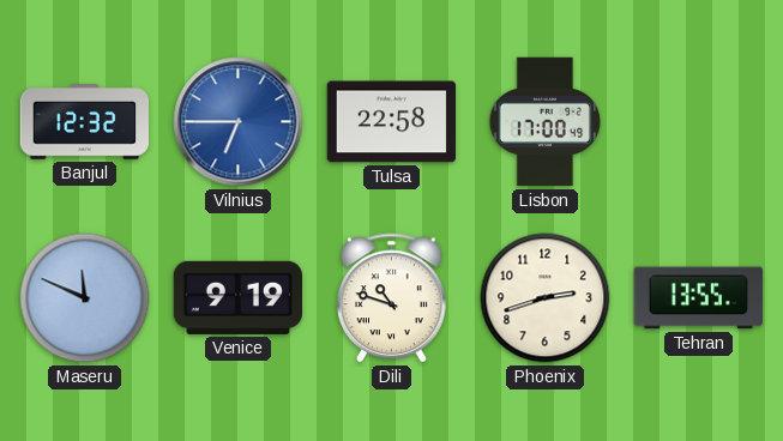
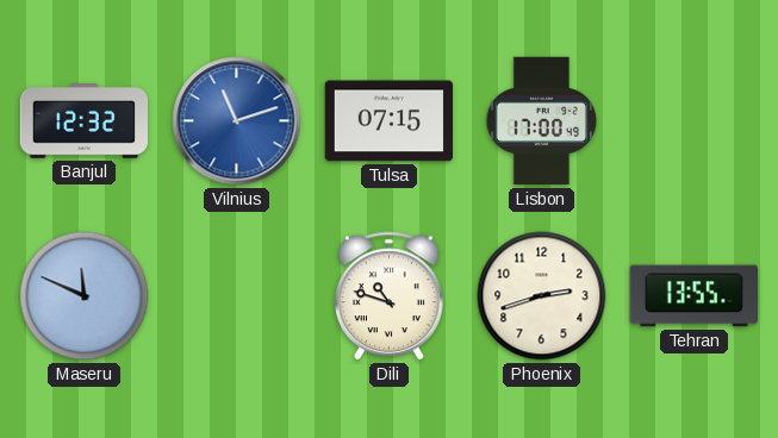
Vilnius: 6:45 -> 11:12 (237, 121)
Tulsa: 22:58 -> 07:15 (388, 121)
Venice: 9:19 -> none (237, 297)
